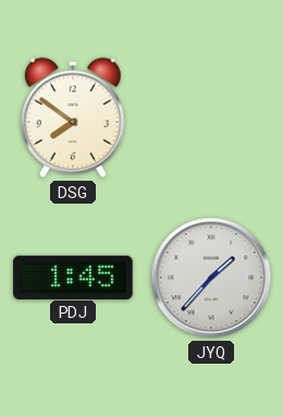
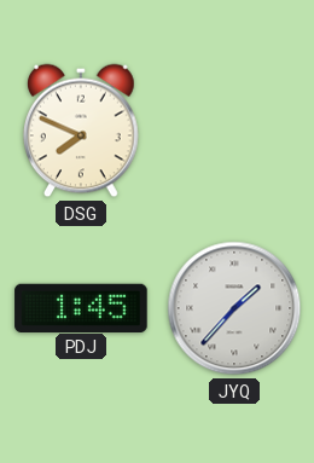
DSG: 7:51 -> 7:49 (82, 131)
